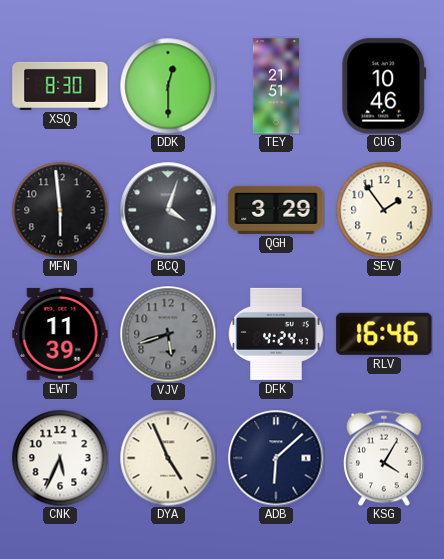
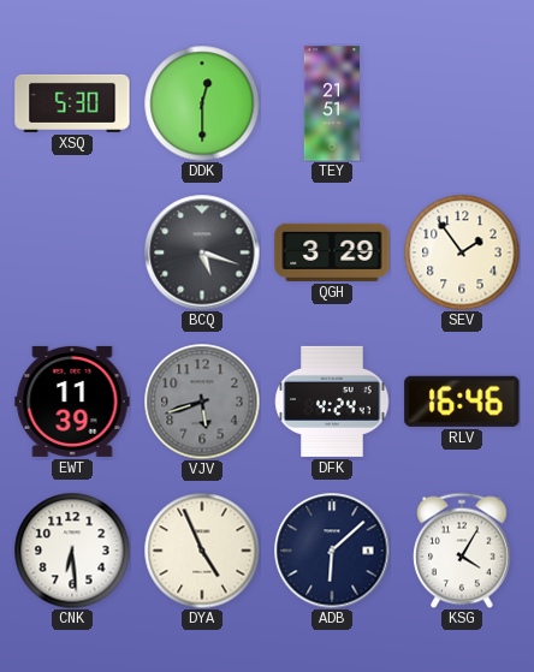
XSQ: 8:30 -> 5:30 (72, 103)
CUG: 10:46 -> none (384, 86)
MFN: 5:59 -> none (60, 210)
BCQ: 4:03 -> 5:18 (202, 252)
CNK: 5:34 -> 6:29 (72, 551)
